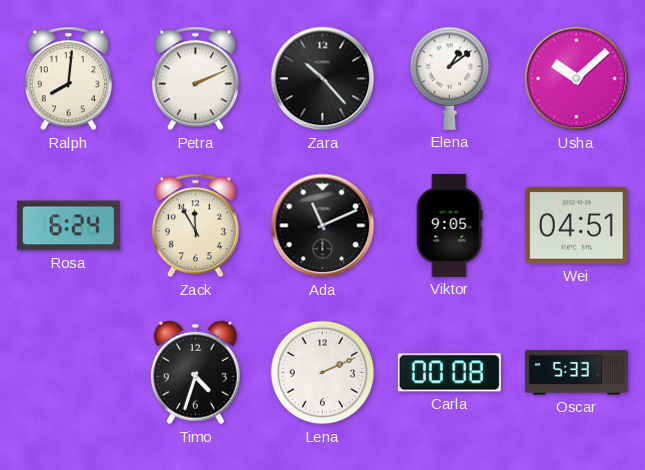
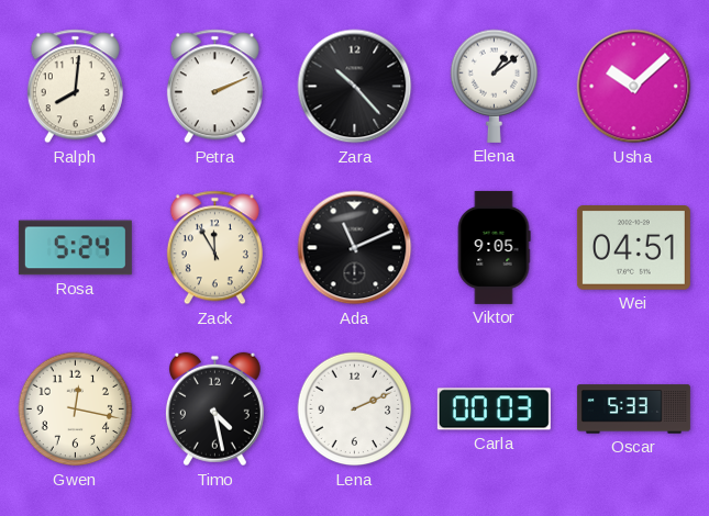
Rosa: 6:24 -> 5:24 (75, 248)
Gwen: none -> 12:17 (76, 410)
Timo: 4:33 -> 4:28 (214, 410)
Carla: 00:08 -> 00:03 (494, 410)
